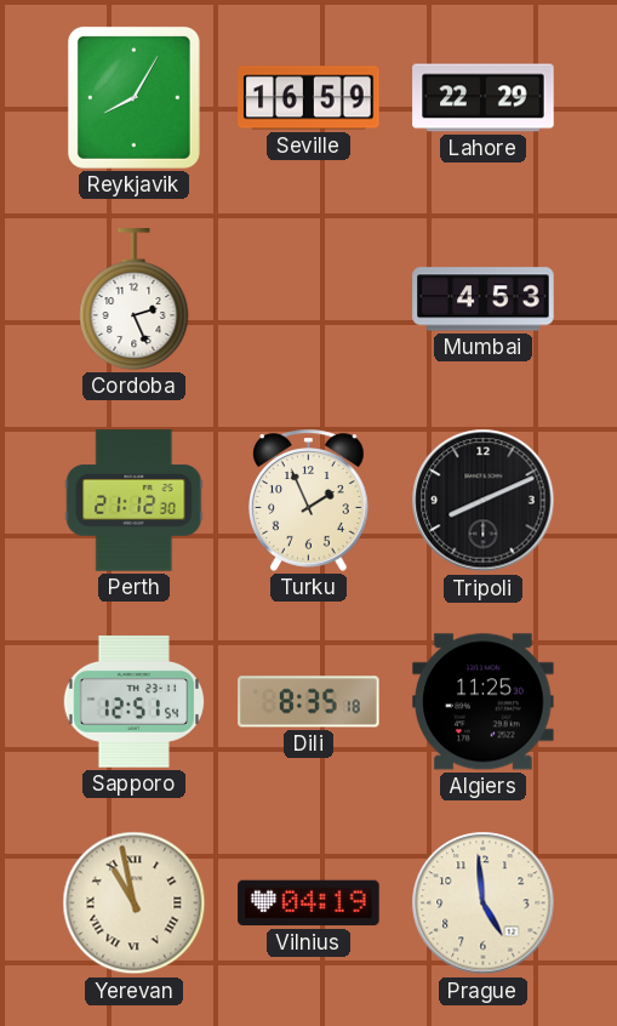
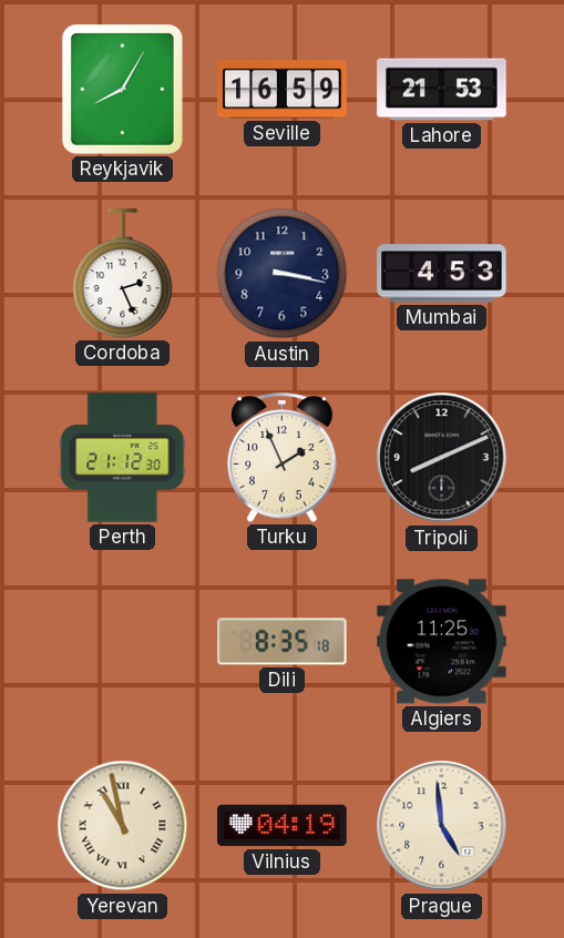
Lahore: 22:29 -> 21:53 (442, 90)
Austin: none -> 3:17 (283, 274)
Sapporo: 12:51 -> none (135, 702)
